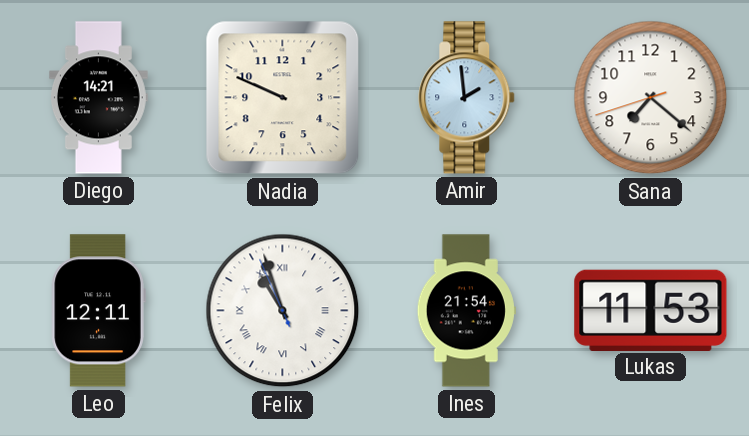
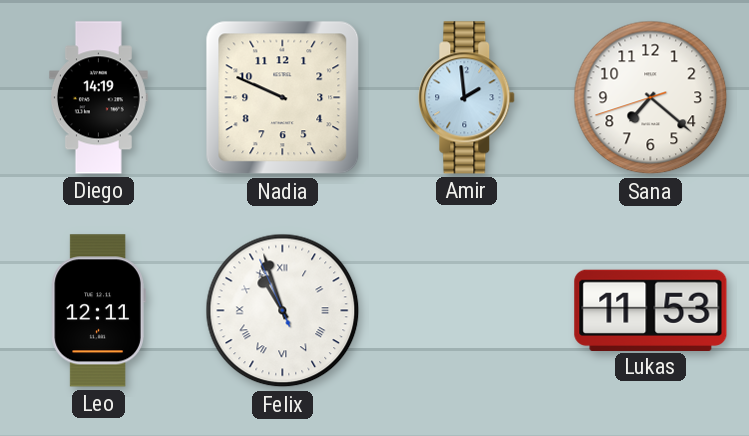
Diego: 14:21 -> 14:19 (98, 98)
Ines: 21:54 -> none (466, 311)
